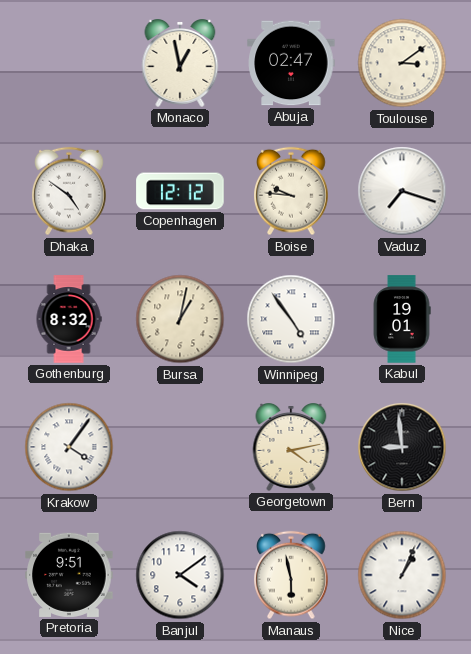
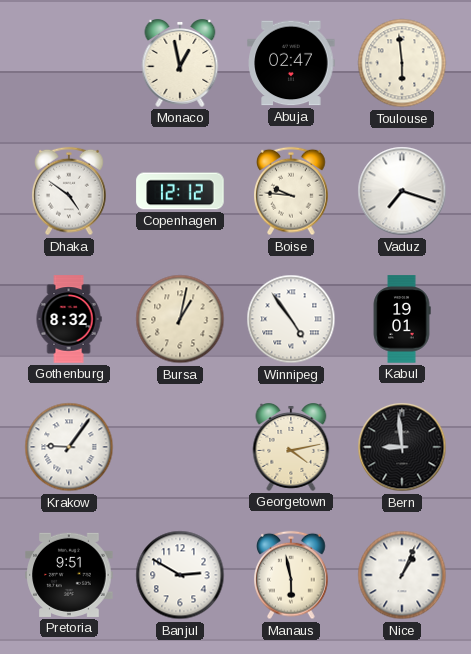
Toulouse: 3:09 -> 5:59 (402, 63)
Krakow: 4:06 -> 9:06 (69, 447)
Banjul: 4:09 -> 2:50 (180, 575)
